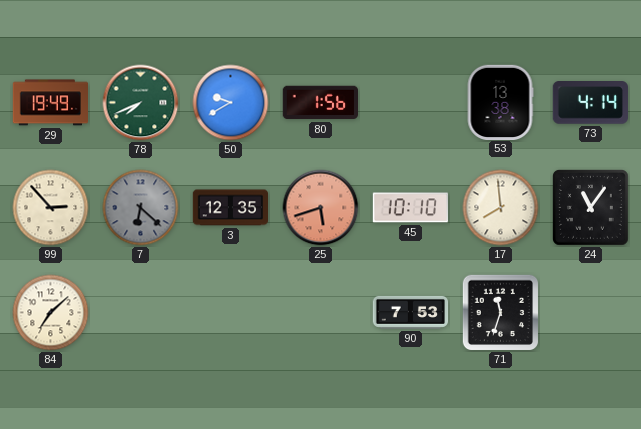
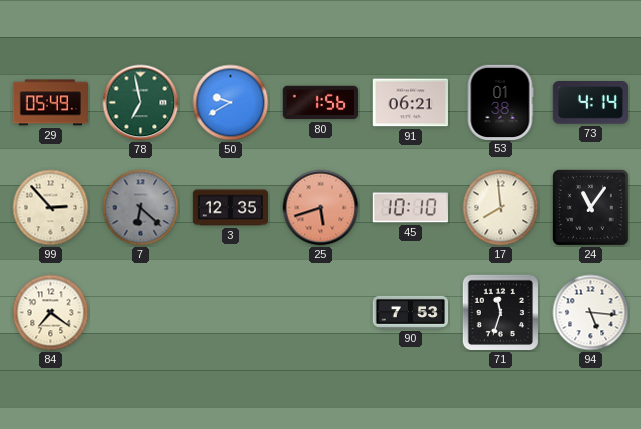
29: 19:49 -> 05:49 (50, 103)
78: 7:41 -> 6:58 (141, 103)
91: none -> 06:21 (410, 103)
53: 13:38 -> 01:38 (500, 102)
84: 7:08 -> 7:21 (51, 313)
94: none -> 5:16 (591, 313)
